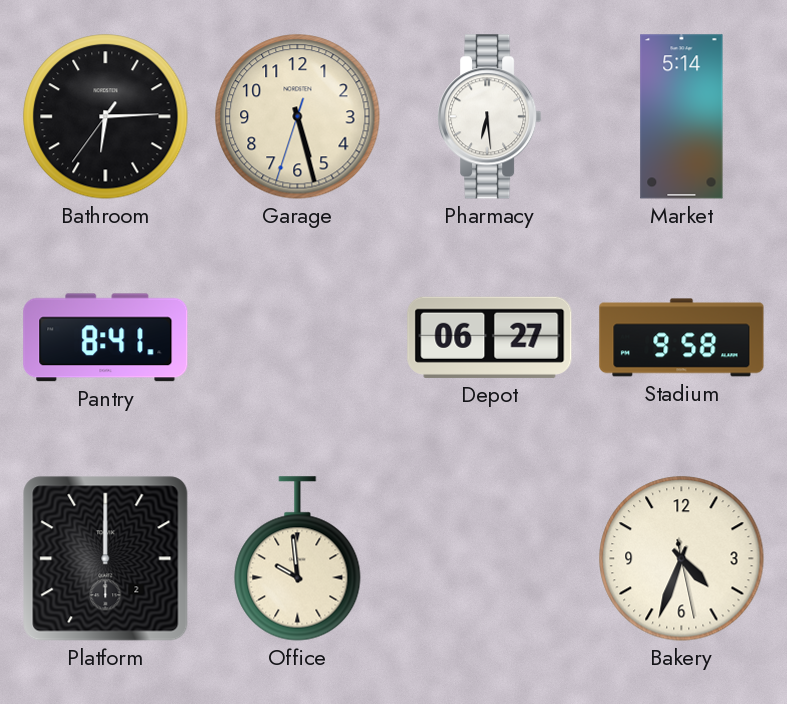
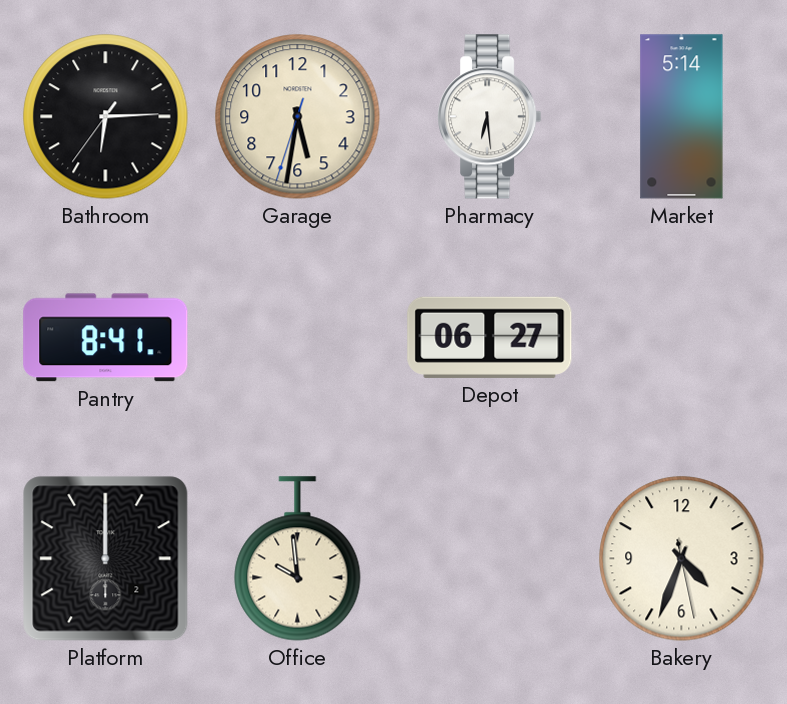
Garage: 5:27 -> 5:31 (298, 117)
Stadium: 9:58 -> none (682, 338)
